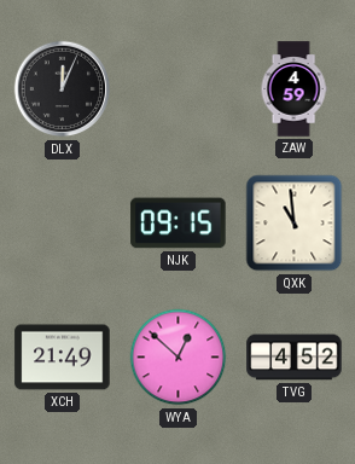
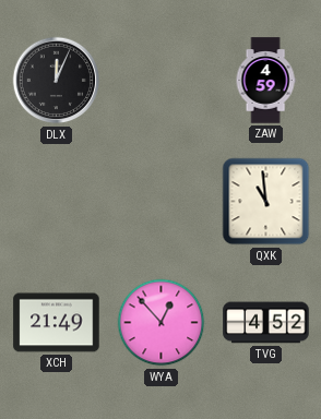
NJK: 09:15 -> none (179, 224)
WYA: 12:52 -> 12:53 (162, 323)
